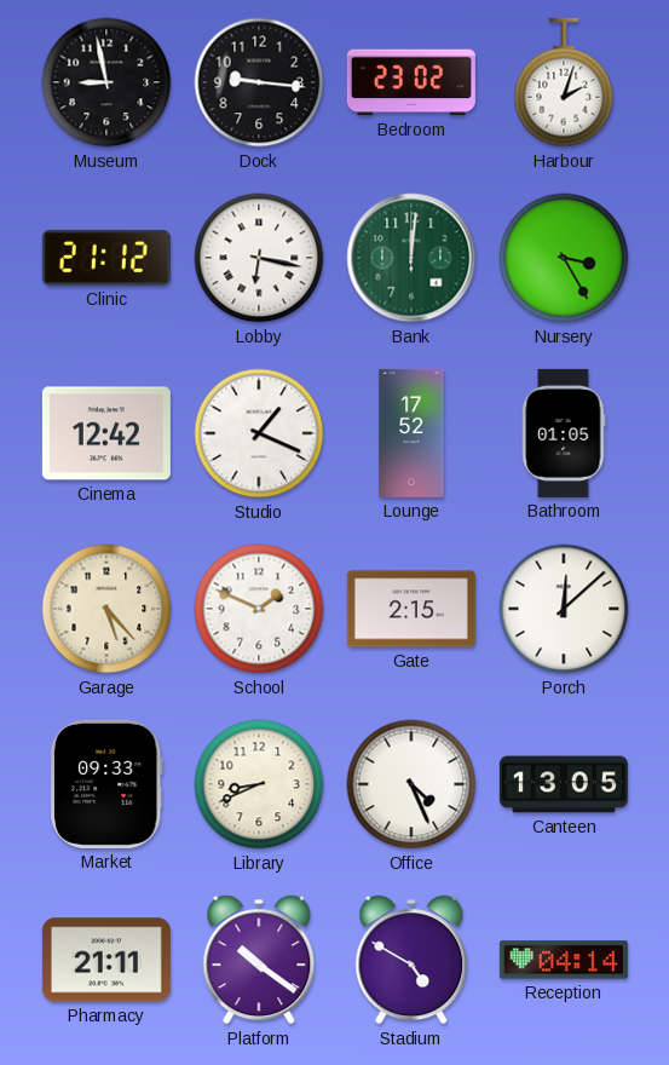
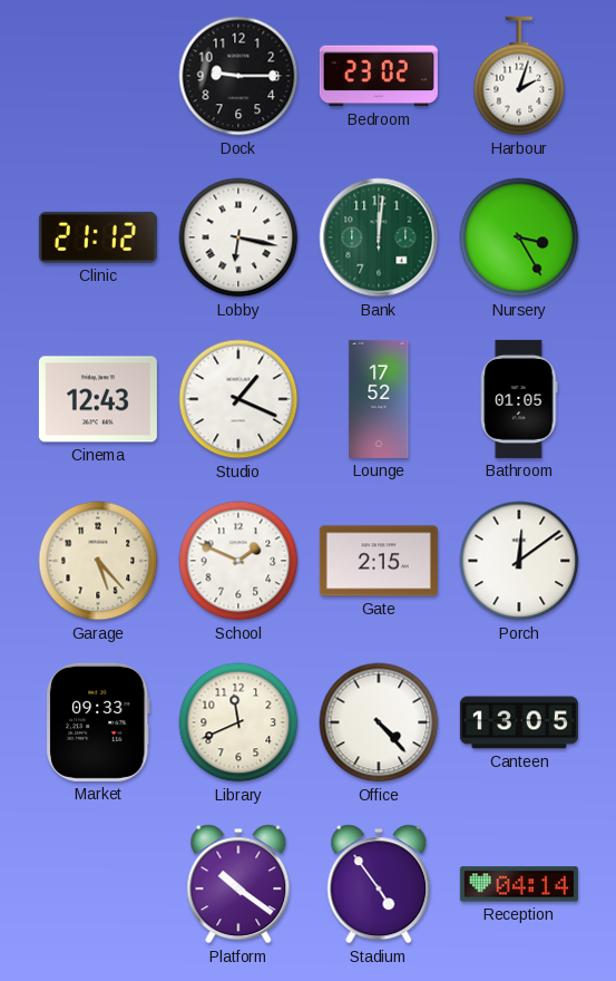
Museum: 8:58 -> none (106, 82)
Dock: 9:16 -> 9:15 (238, 76)
Cinema: 12:42 -> 12:43 (98, 399)
Porch: 12:08 -> 12:09 (519, 561)
Library: 8:41 -> 11:41 (238, 722)
Office: 4:26 -> 4:23 (379, 722)
Pharmacy: 21:11 -> none (106, 960)
Stadium: 4:50 -> 4:54 (379, 884)
